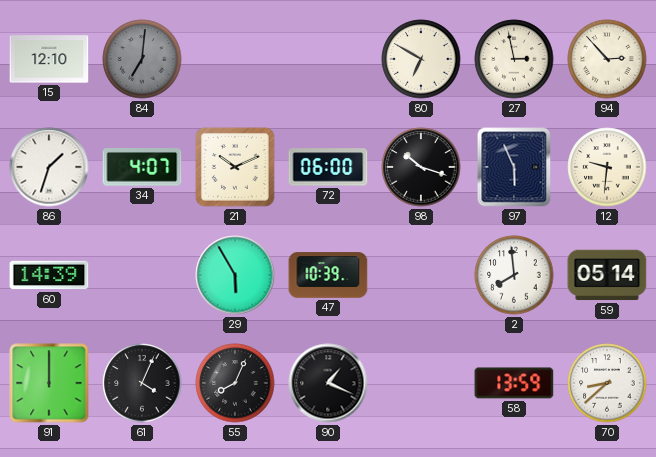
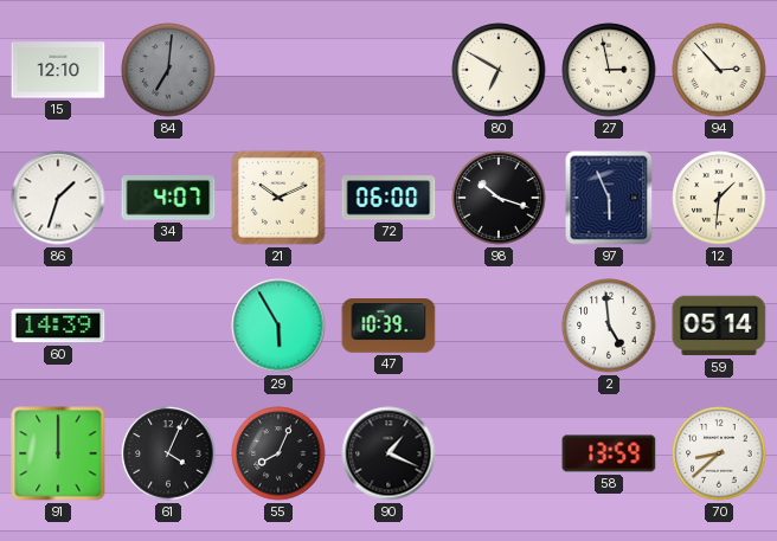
12: 9:31 -> 1:31 (719, 198)
2: 7:59 -> 4:59 (609, 326)
